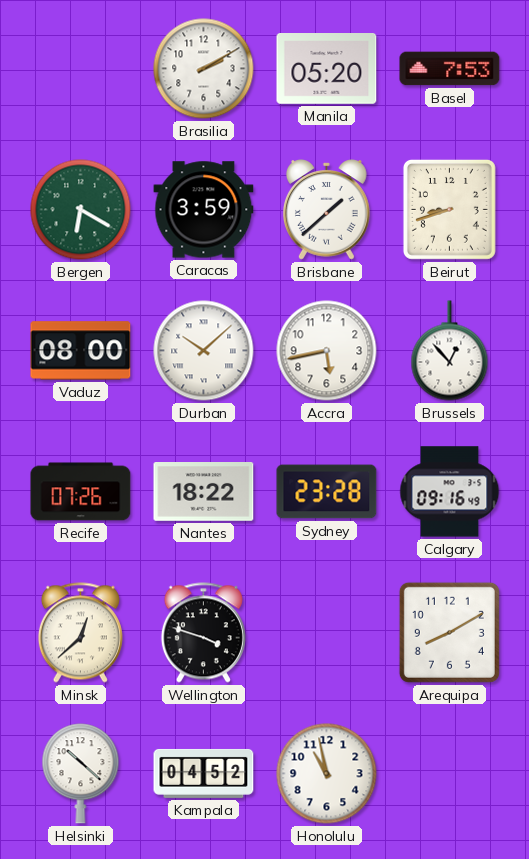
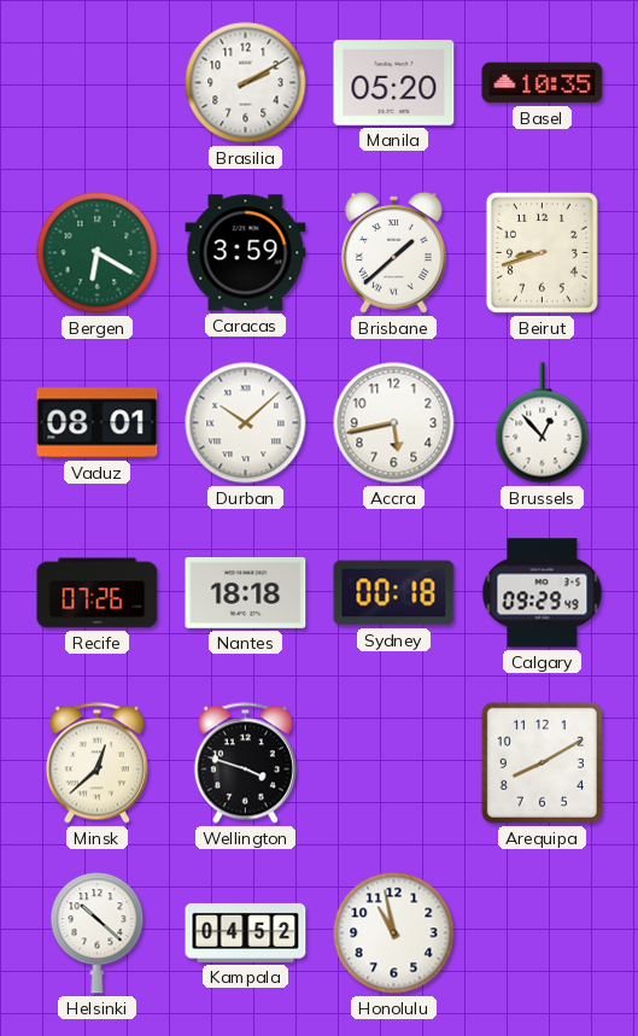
Basel: 7:53 -> 10:35 (543, 83)
Vaduz: 08:00 -> 08:01 (98, 423)
Nantes: 18:22 -> 18:18 (246, 593)
Sydney: 23:28 -> 00:18 (394, 593)
Calgary: 09:16 -> 09:29 (543, 593)
